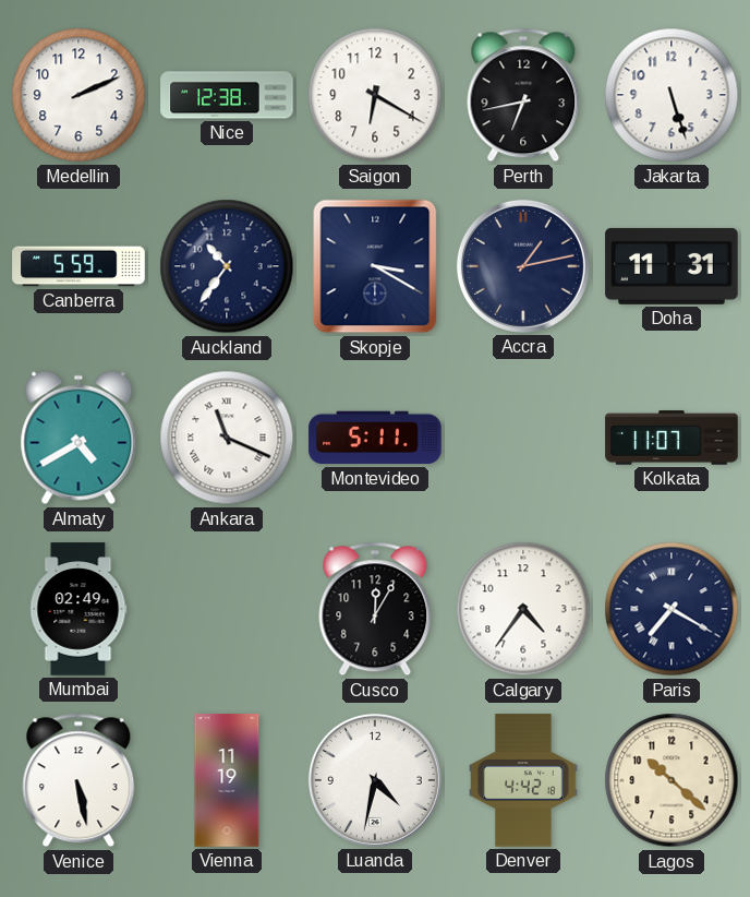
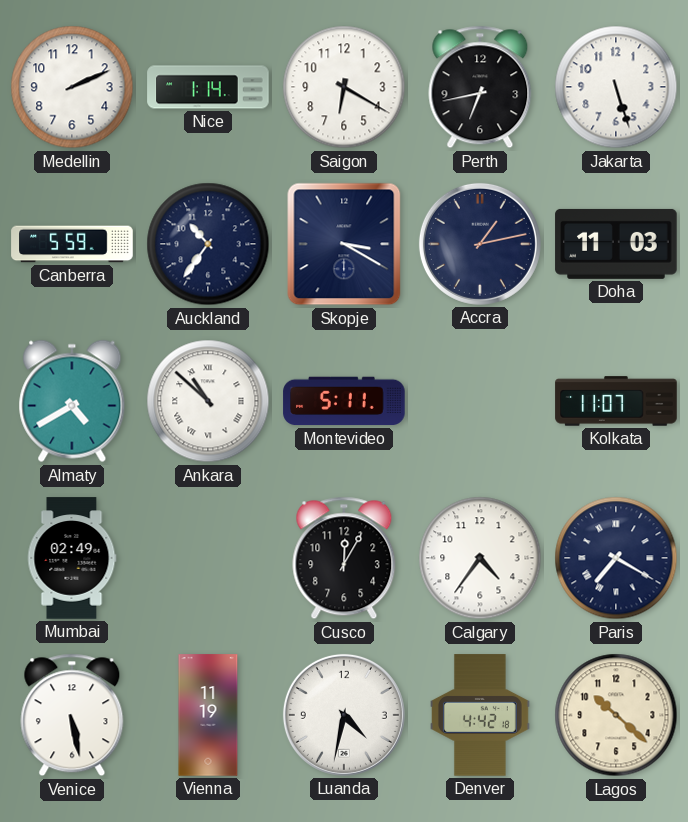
Nice: 12:38 -> 1:14 (208, 87)
Doha: 11:31 -> 11:03 (616, 244)
Ankara: 11:19 -> 10:52 (208, 401)
